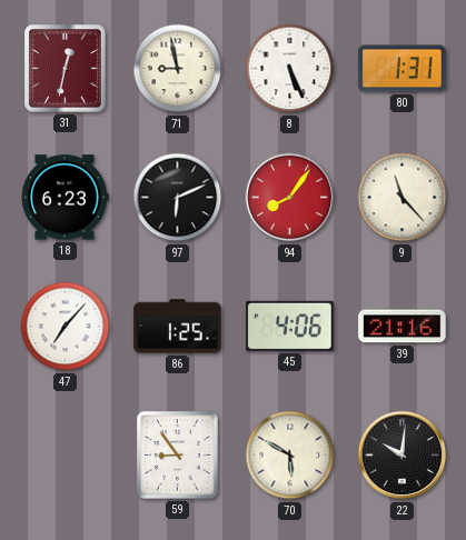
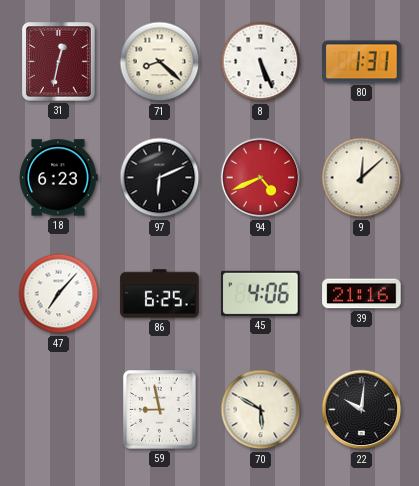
71: 8:58 -> 8:22 (160, 62)
94: 8:06 -> 4:41 (261, 178)
9: 11:23 -> 12:08 (362, 178)
86: 1:25 -> 6:25 (160, 294)
59: 8:54 -> 8:58 (160, 410)
